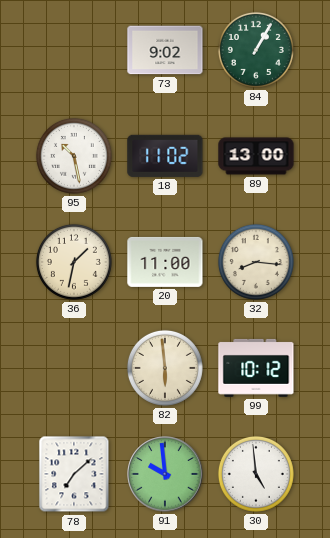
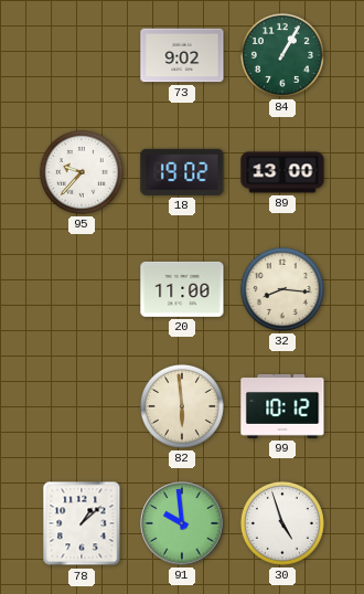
95: 10:28 -> 9:37 (82, 172)
18: 11:02 -> 19:02 (182, 172)
36: 1:32 -> none (74, 262)
78: 7:08 -> 1:08 (82, 523)
30: 4:59 -> 4:57 (282, 523)
